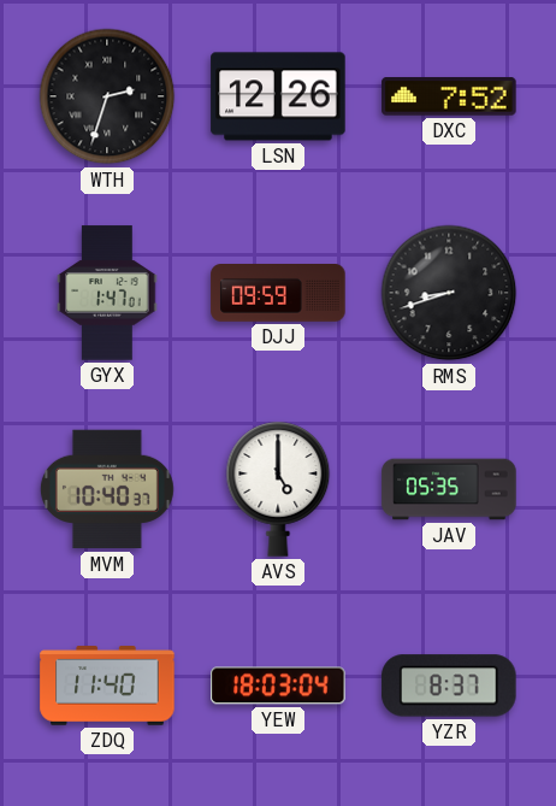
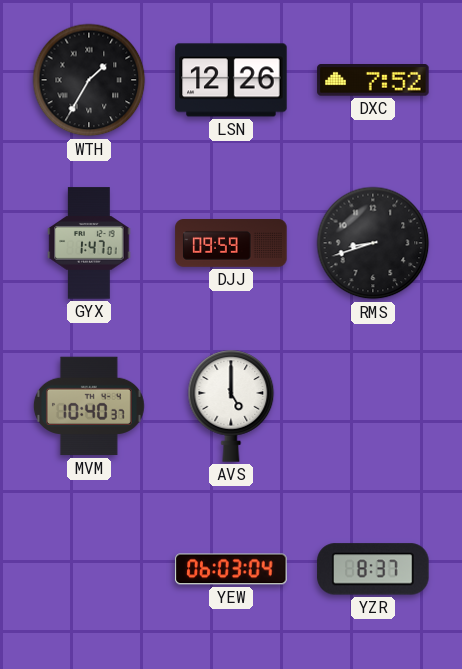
WTH: 2:33 -> 1:35 (89, 80)
JAV: 05:35 -> none (449, 489)
ZDQ: 11:40 -> none (107, 686)
YEW: 18:03 -> 06:03 (231, 569)
